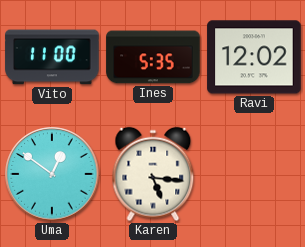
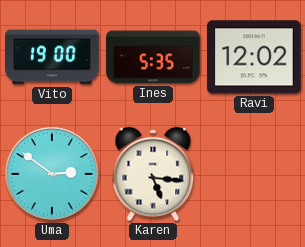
Vito: 11:00 -> 19:00 (52, 57)
Uma: 12:51 -> 2:51 (52, 174)
